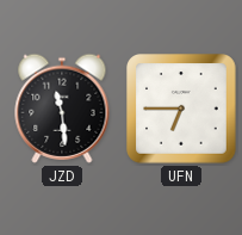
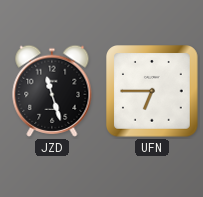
JZD: 11:29 -> 11:27 (52, 91)
